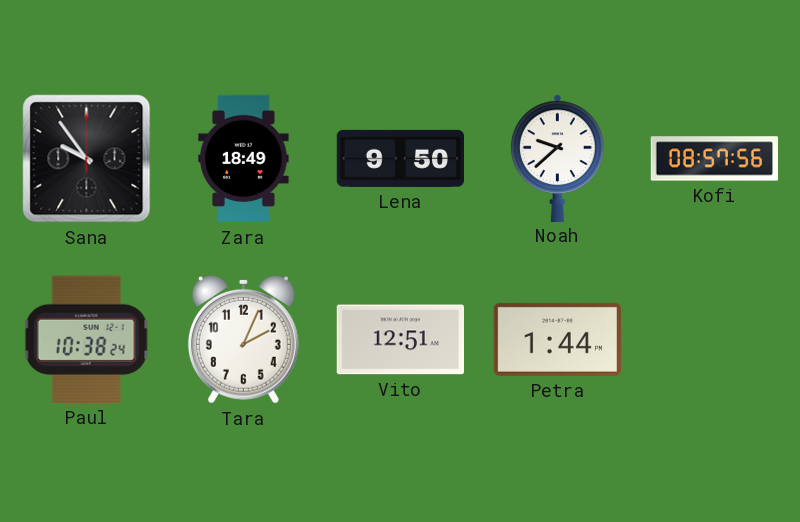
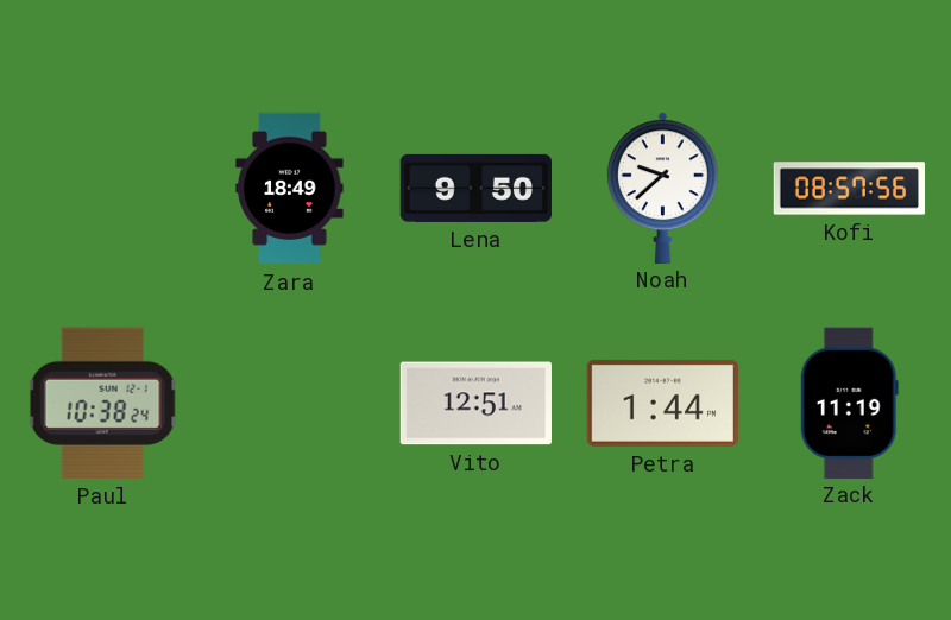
Sana: 9:54 -> none (87, 159)
Tara: 2:04 -> none (243, 339)
Zack: none -> 11:19 (849, 403)
